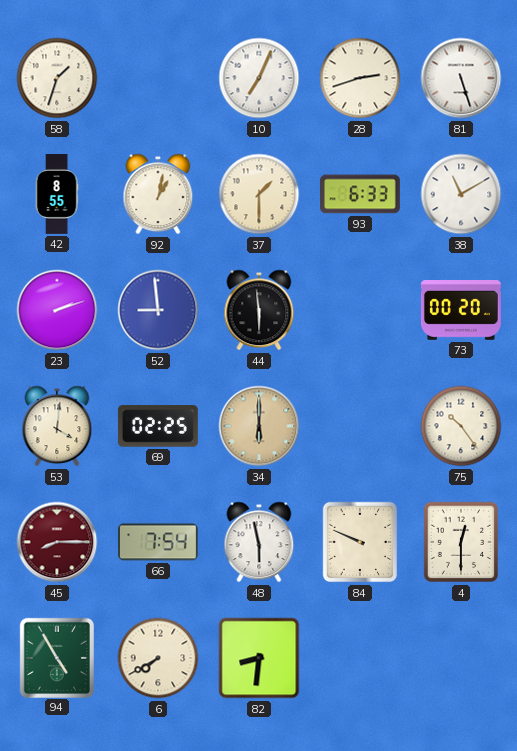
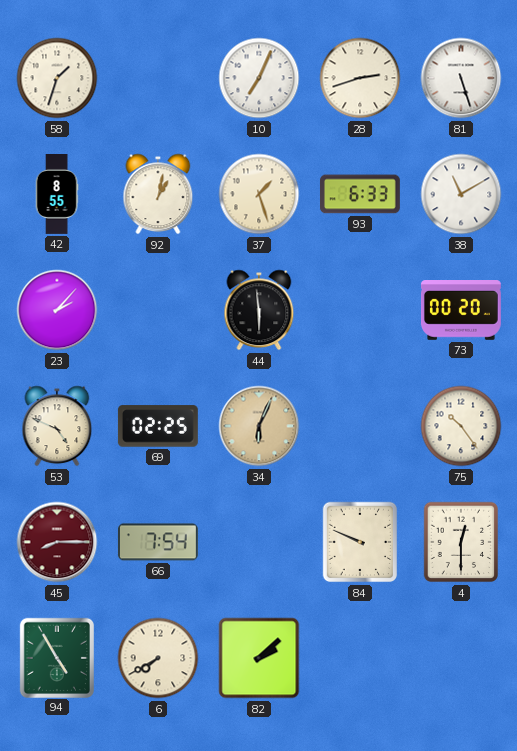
37: 1:30 -> 1:27 (259, 194)
23: 2:12 -> 2:07 (57, 310)
52: 8:59 -> none (158, 310)
53: 4:01 -> 4:49 (57, 426)
34: 6:00 -> 6:04 (259, 426)
48: 5:58 -> none (259, 542)
82: 8:31 -> 2:08 (259, 658)
